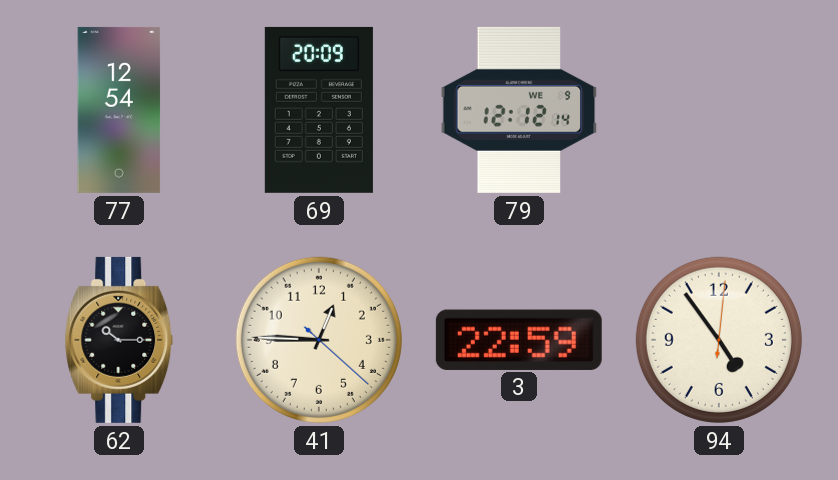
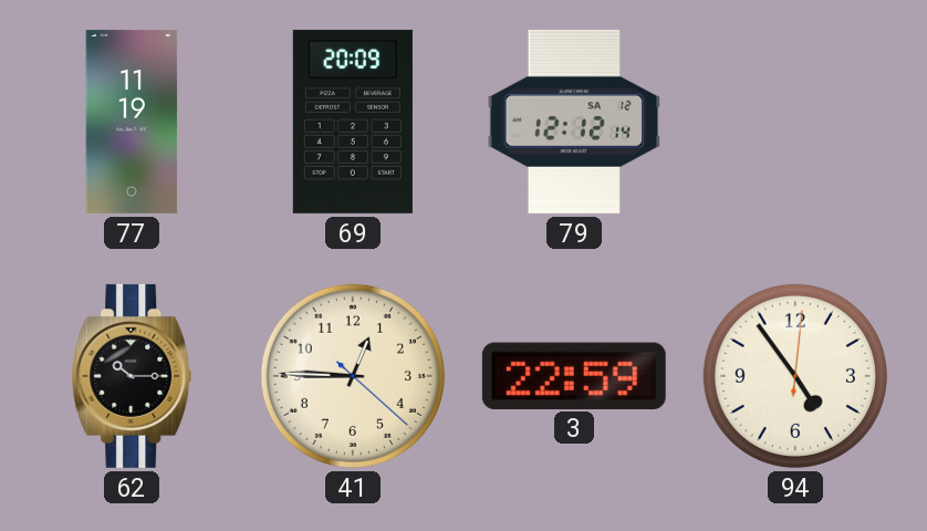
77: 12:54 -> 11:19 (132, 122)
79 date: WE 9 -> SA 12 (574, 122)
